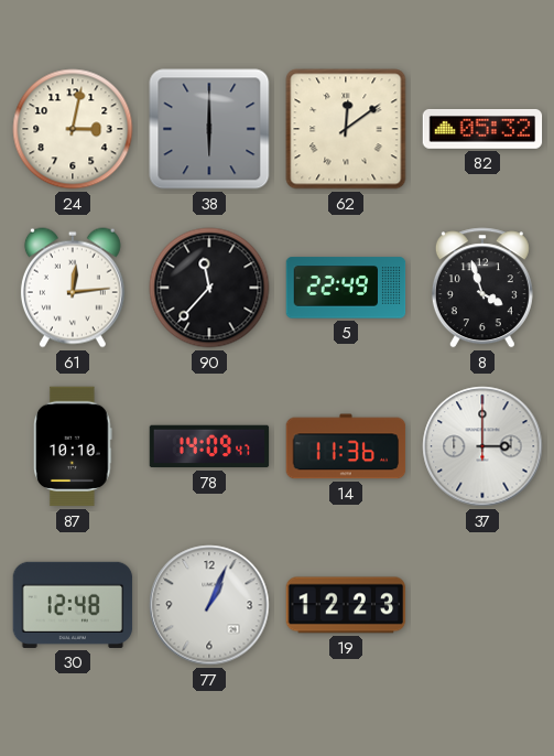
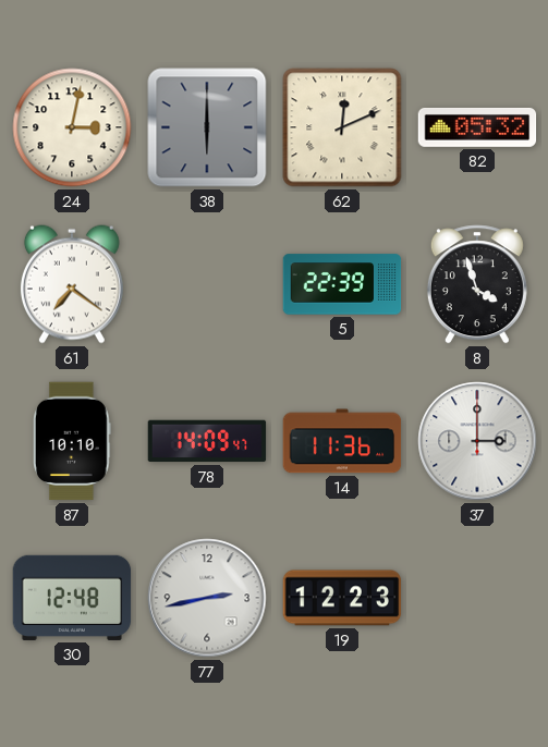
62: 12:09 -> 12:11 (342, 127)
61: 12:14 -> 7:21 (72, 284)
90: 11:37 -> none (209, 288)
5: 22:49 -> 22:39 (342, 284)
77: 1:04 -> 2:43 (207, 598)
